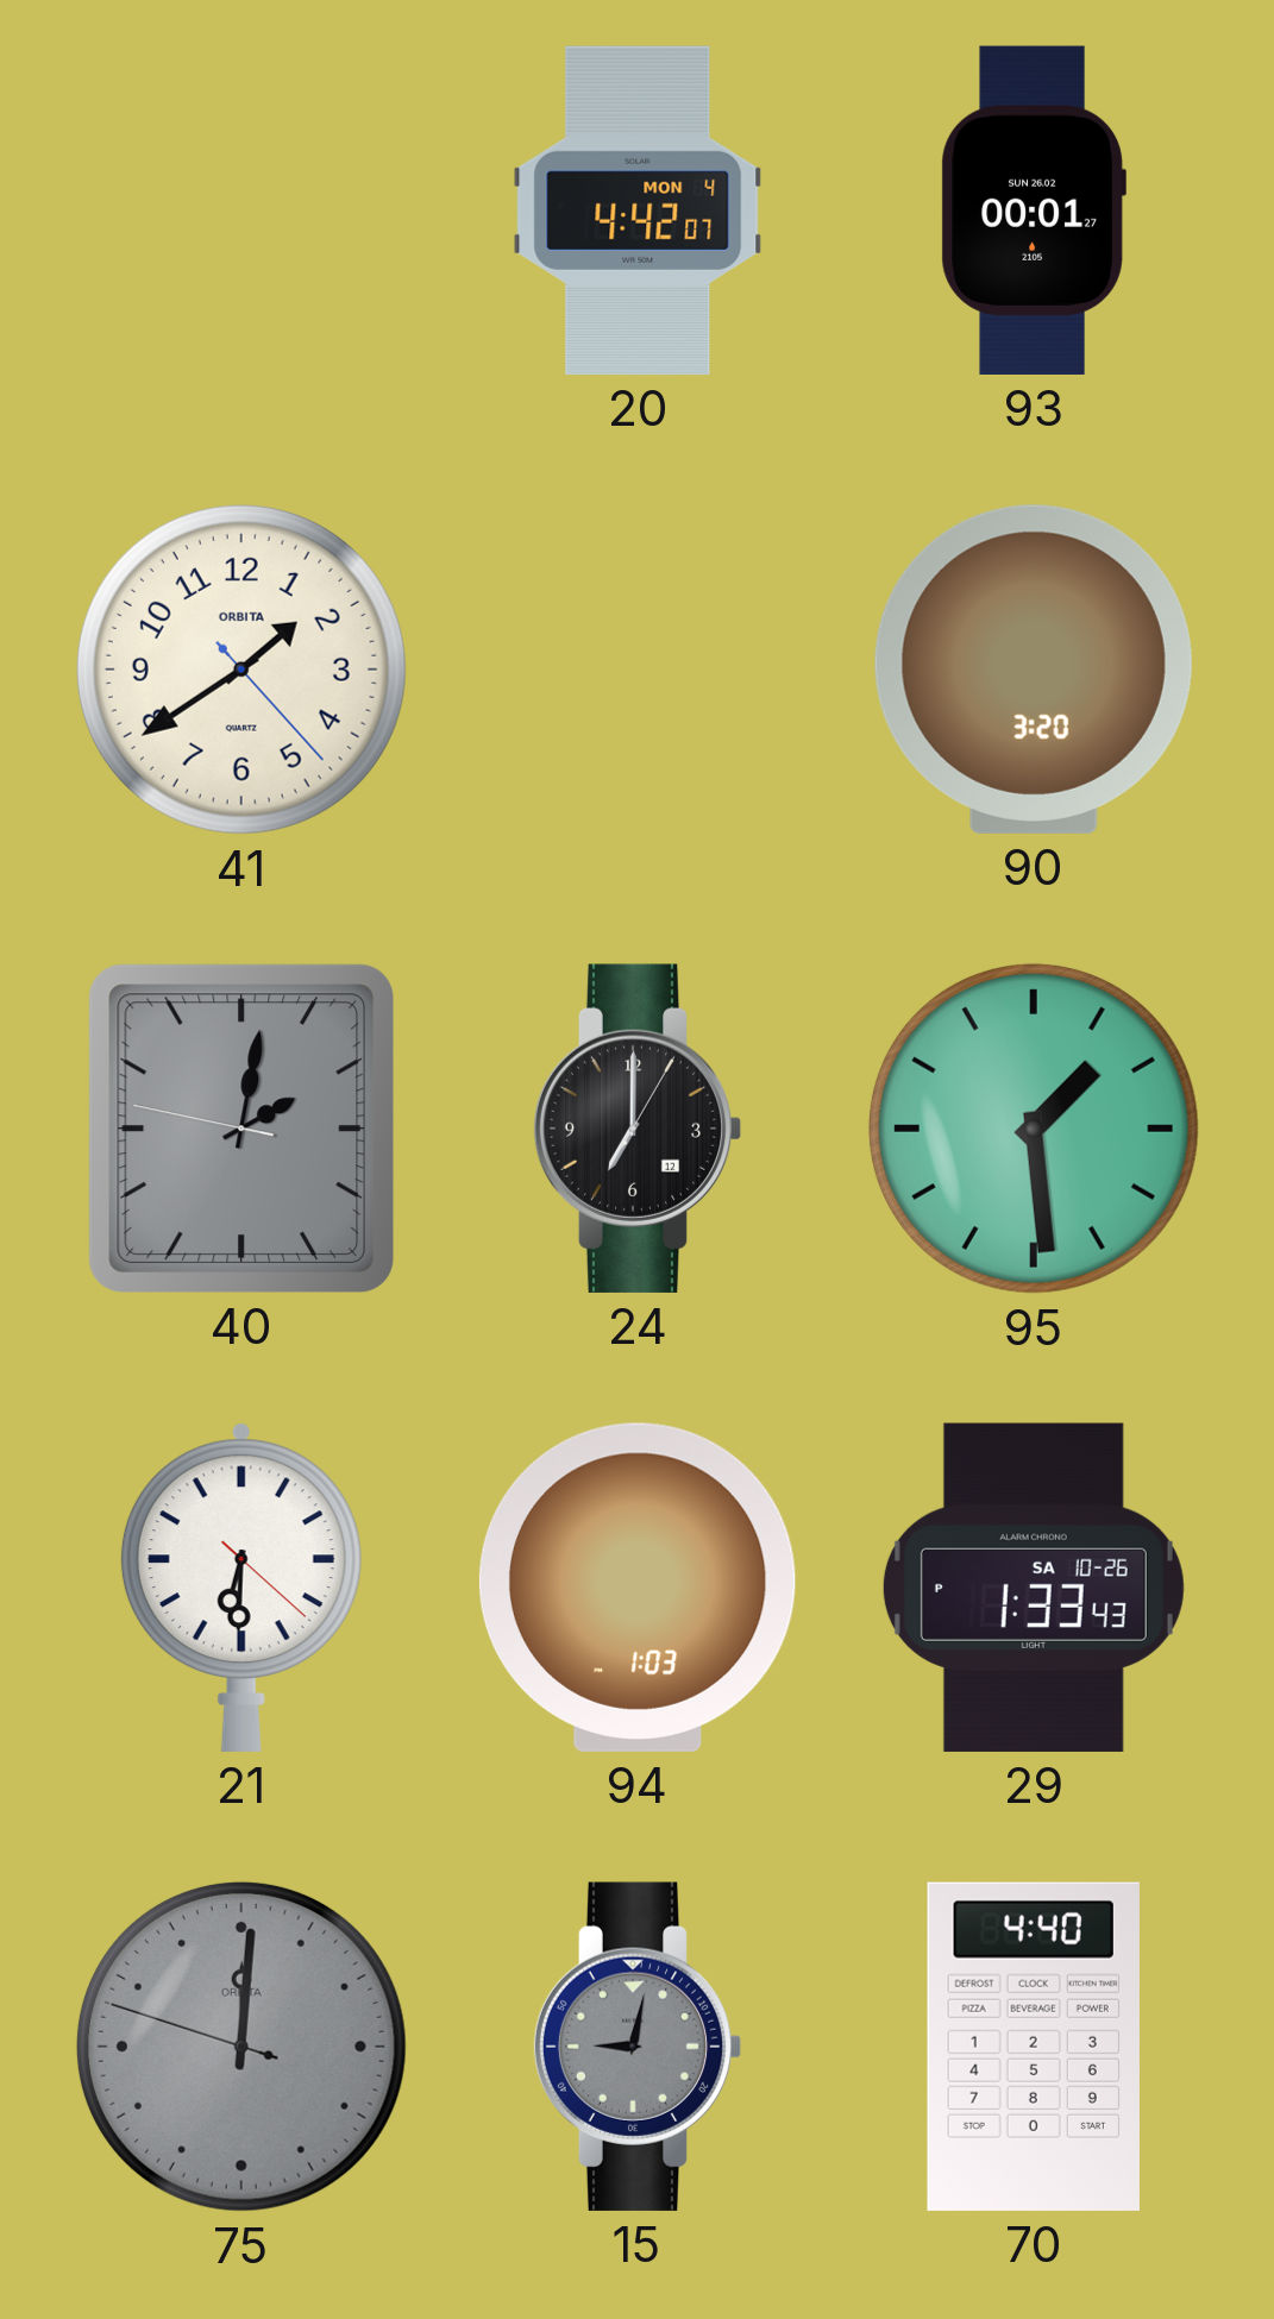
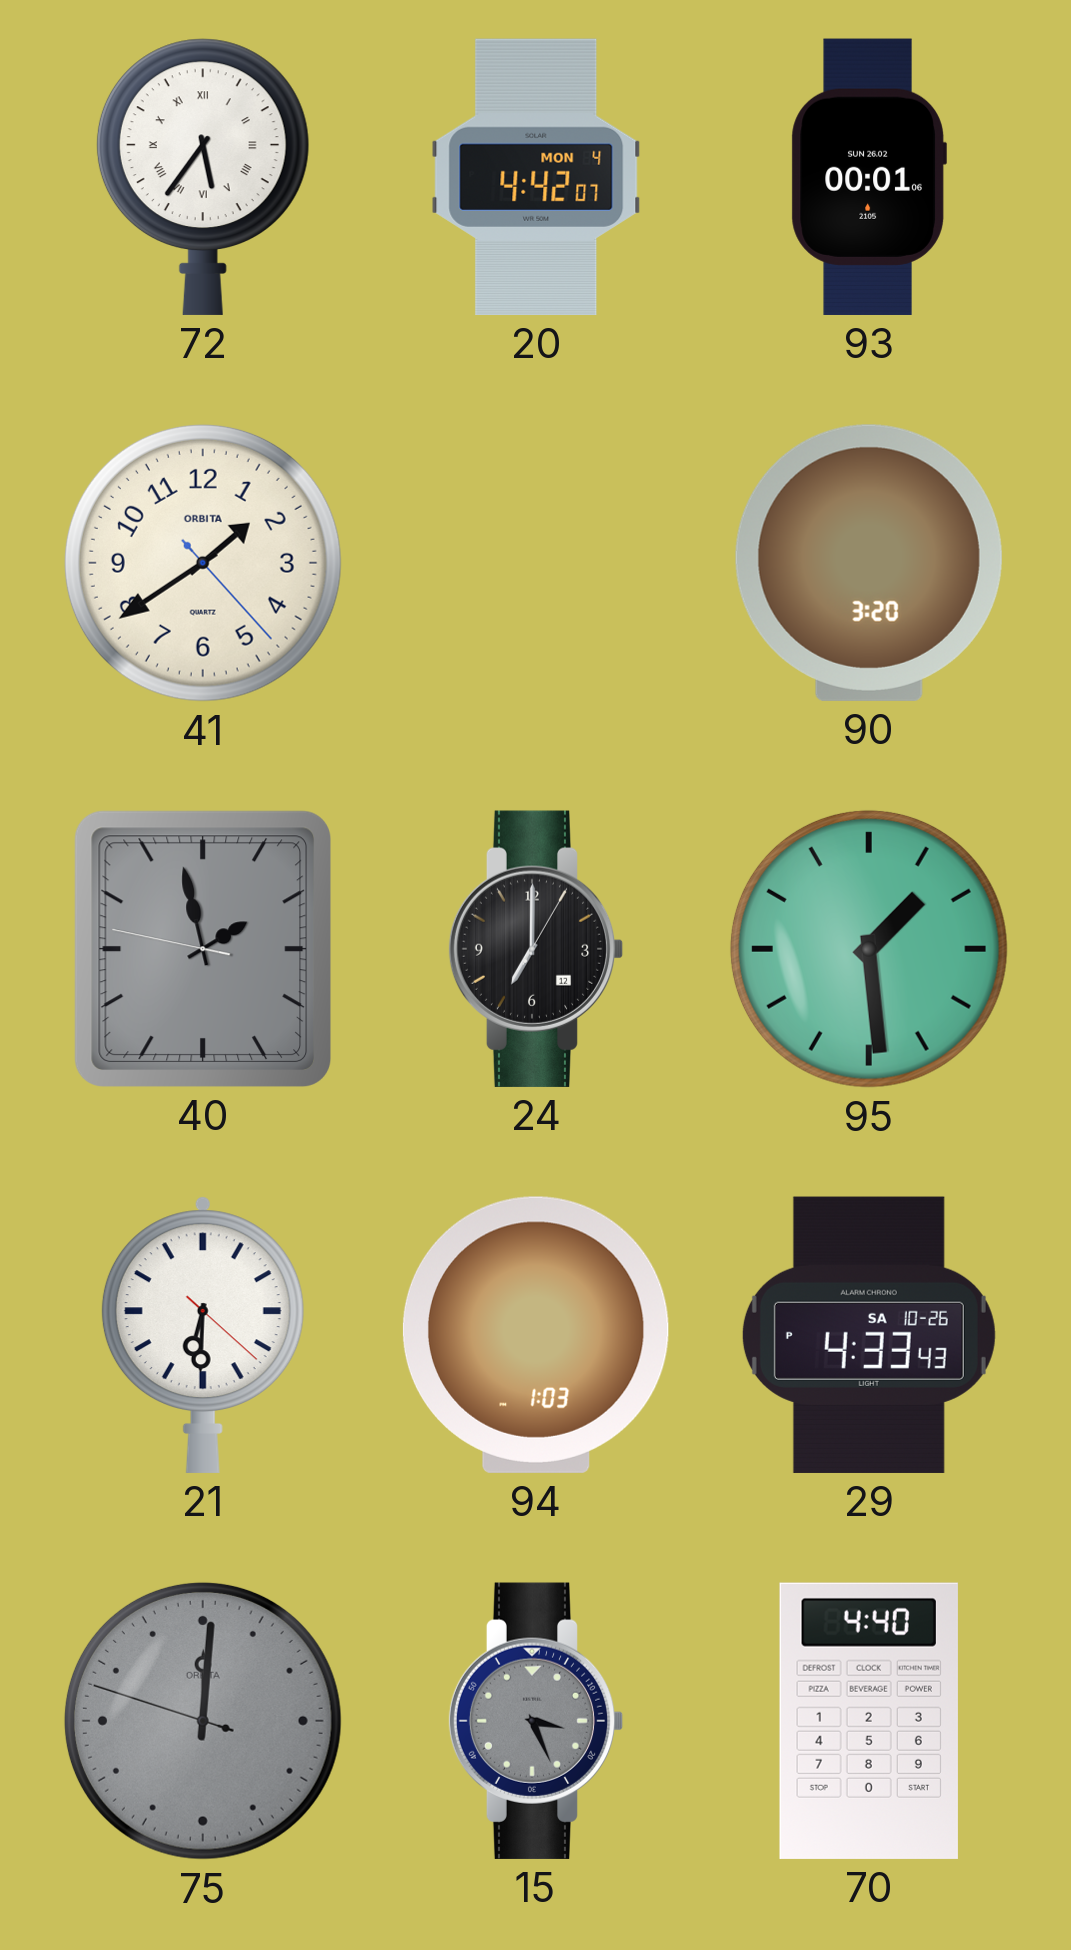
72: none -> 5:36 (203, 177)
93: 00:01:27 -> 00:01:06 (869, 177)
40: 2:01 -> 1:57 (202, 949)
29: 1:33 -> 4:33 (869, 1335)
15: 9:02 -> 3:26 (536, 1721)
